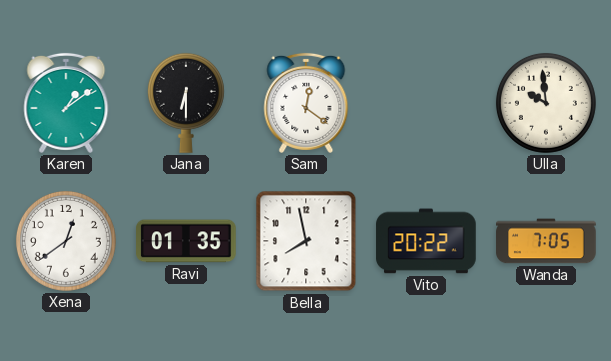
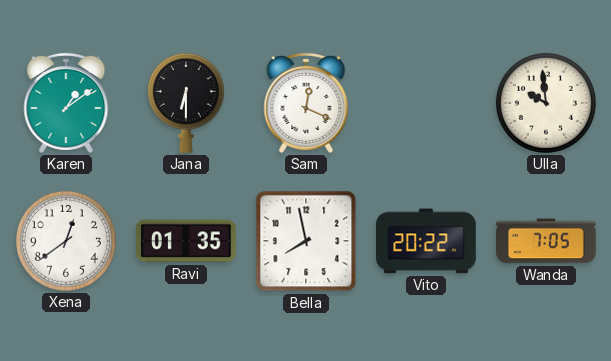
Sam: 12:21 -> 12:19 (306, 103)
